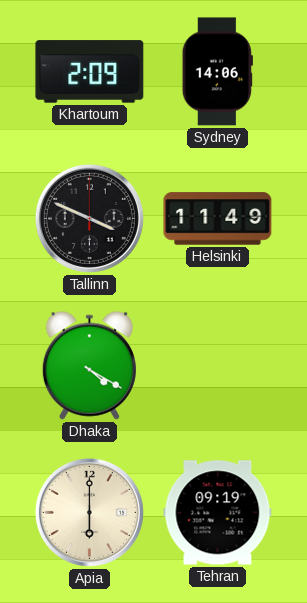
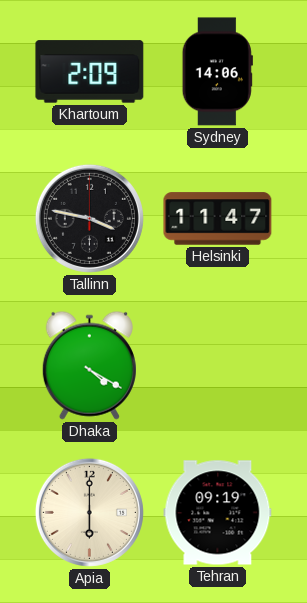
Tallinn: 3:49 -> 3:47 (89, 218)
Helsinki: 11:49 -> 11:47 (218, 219)
